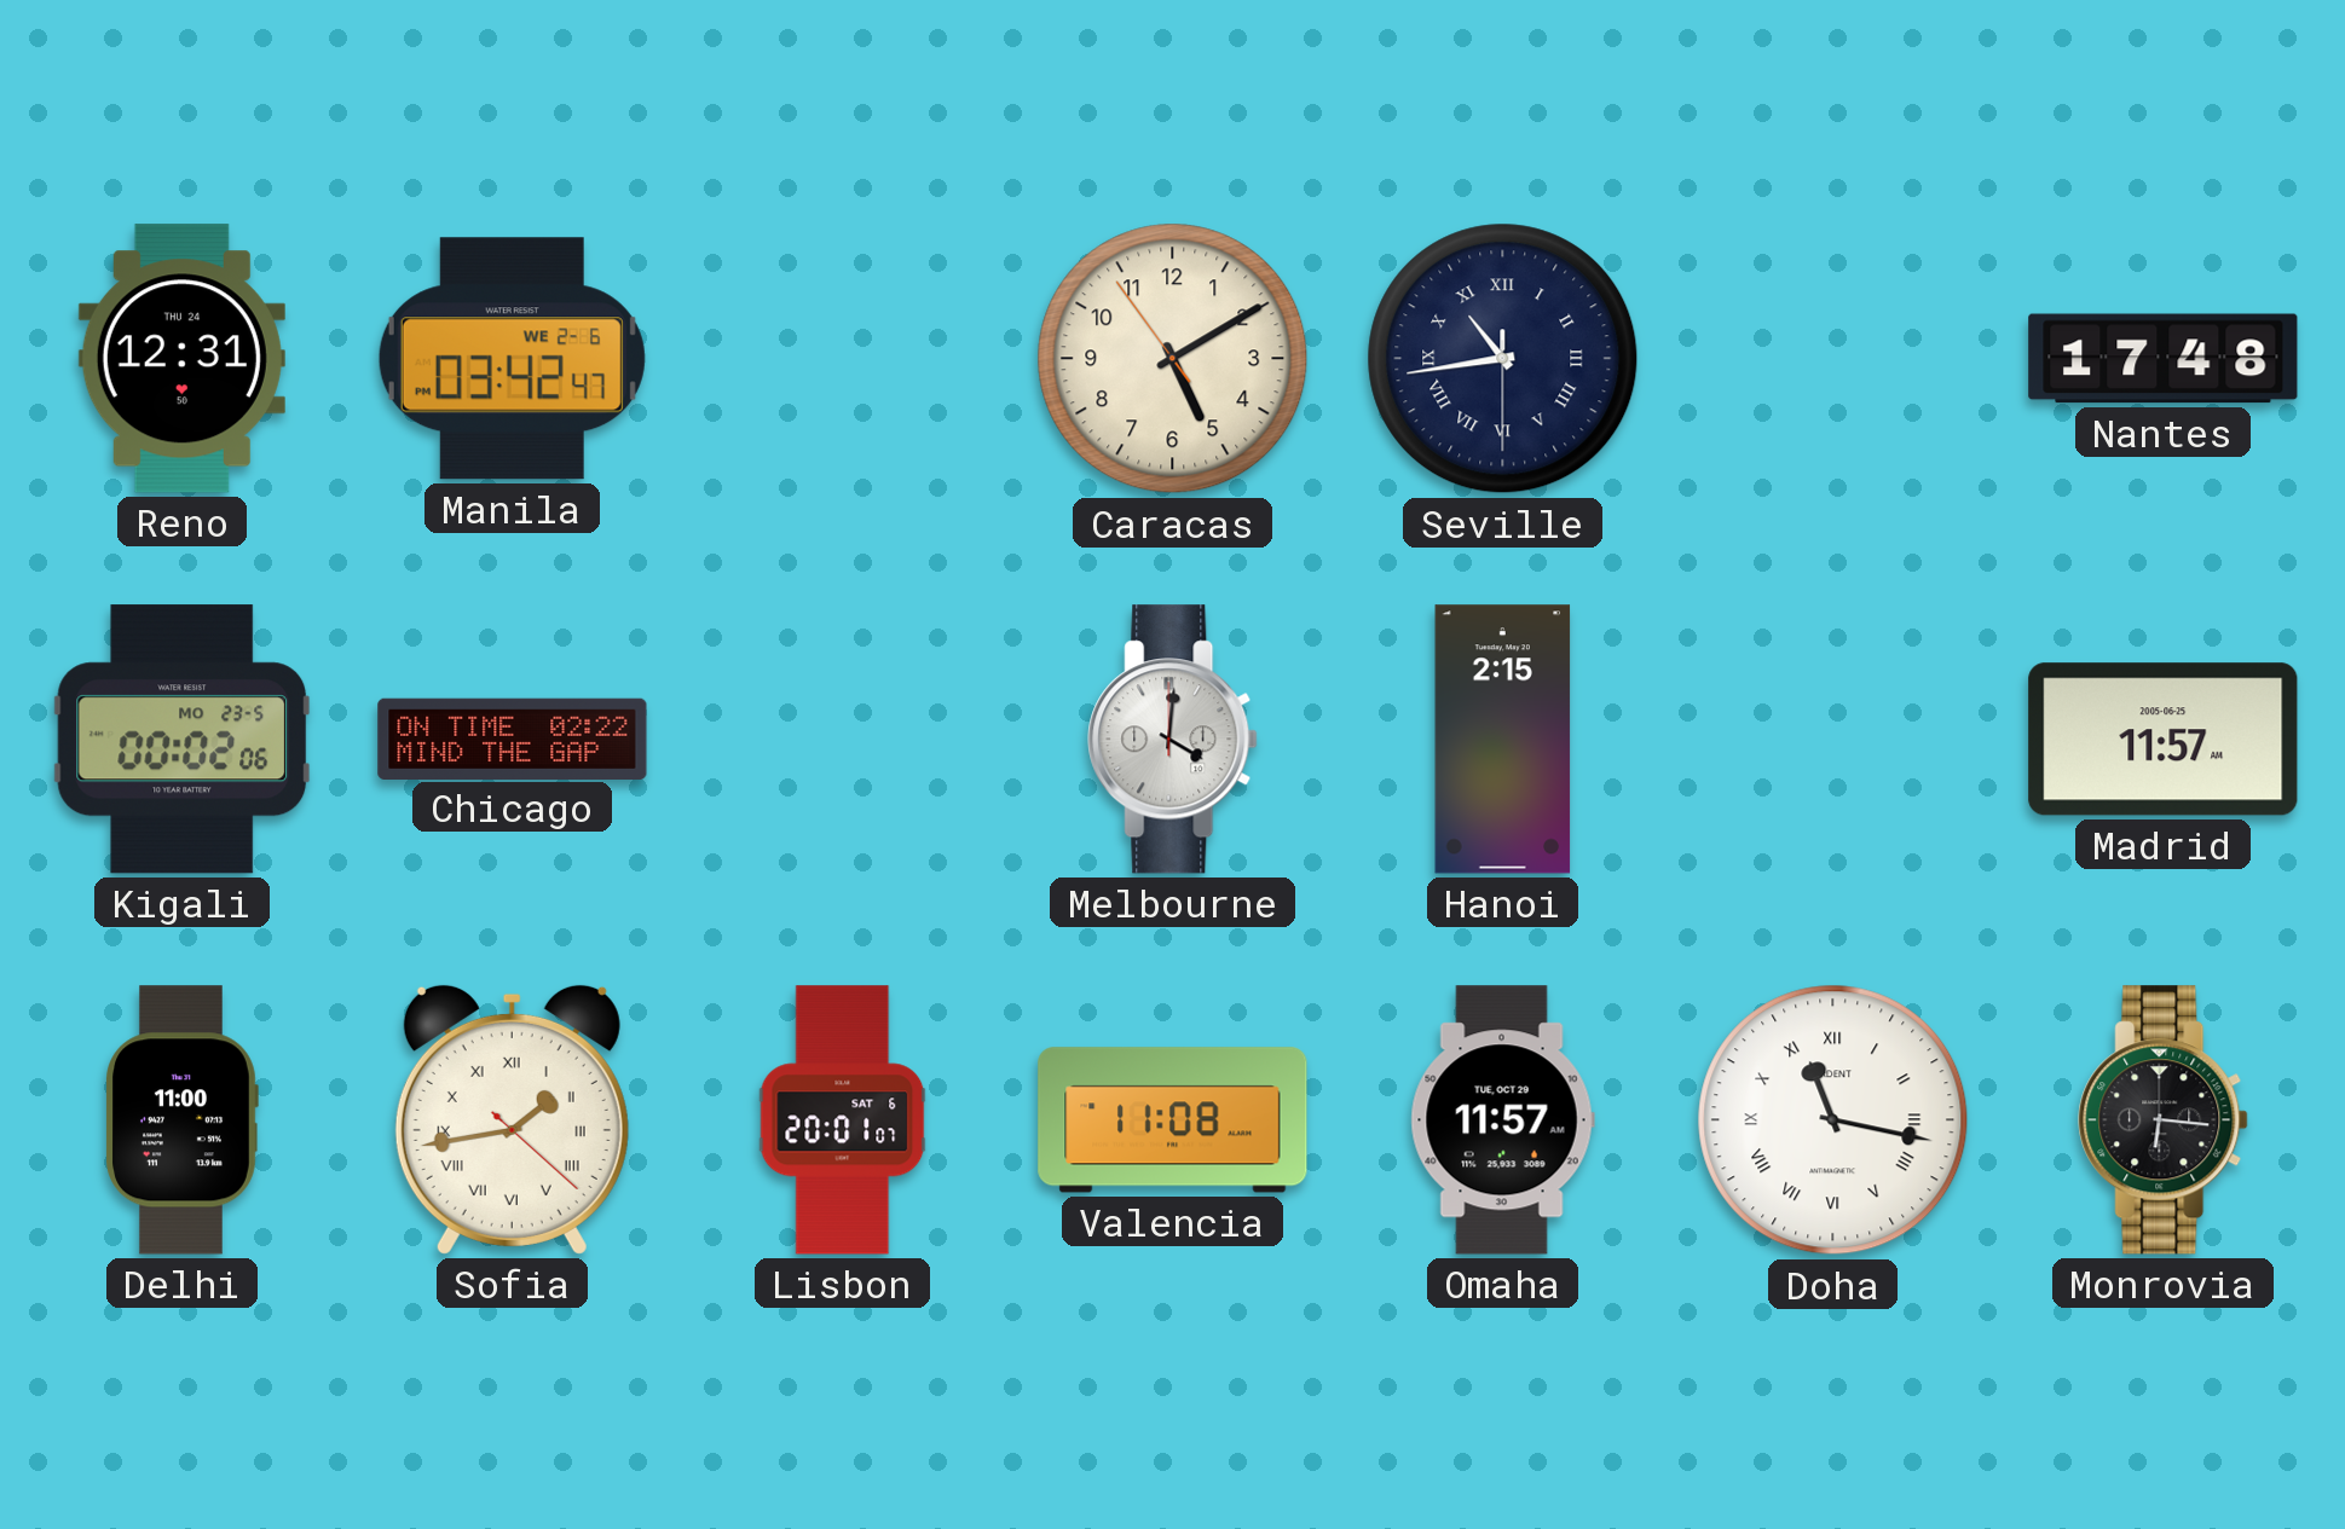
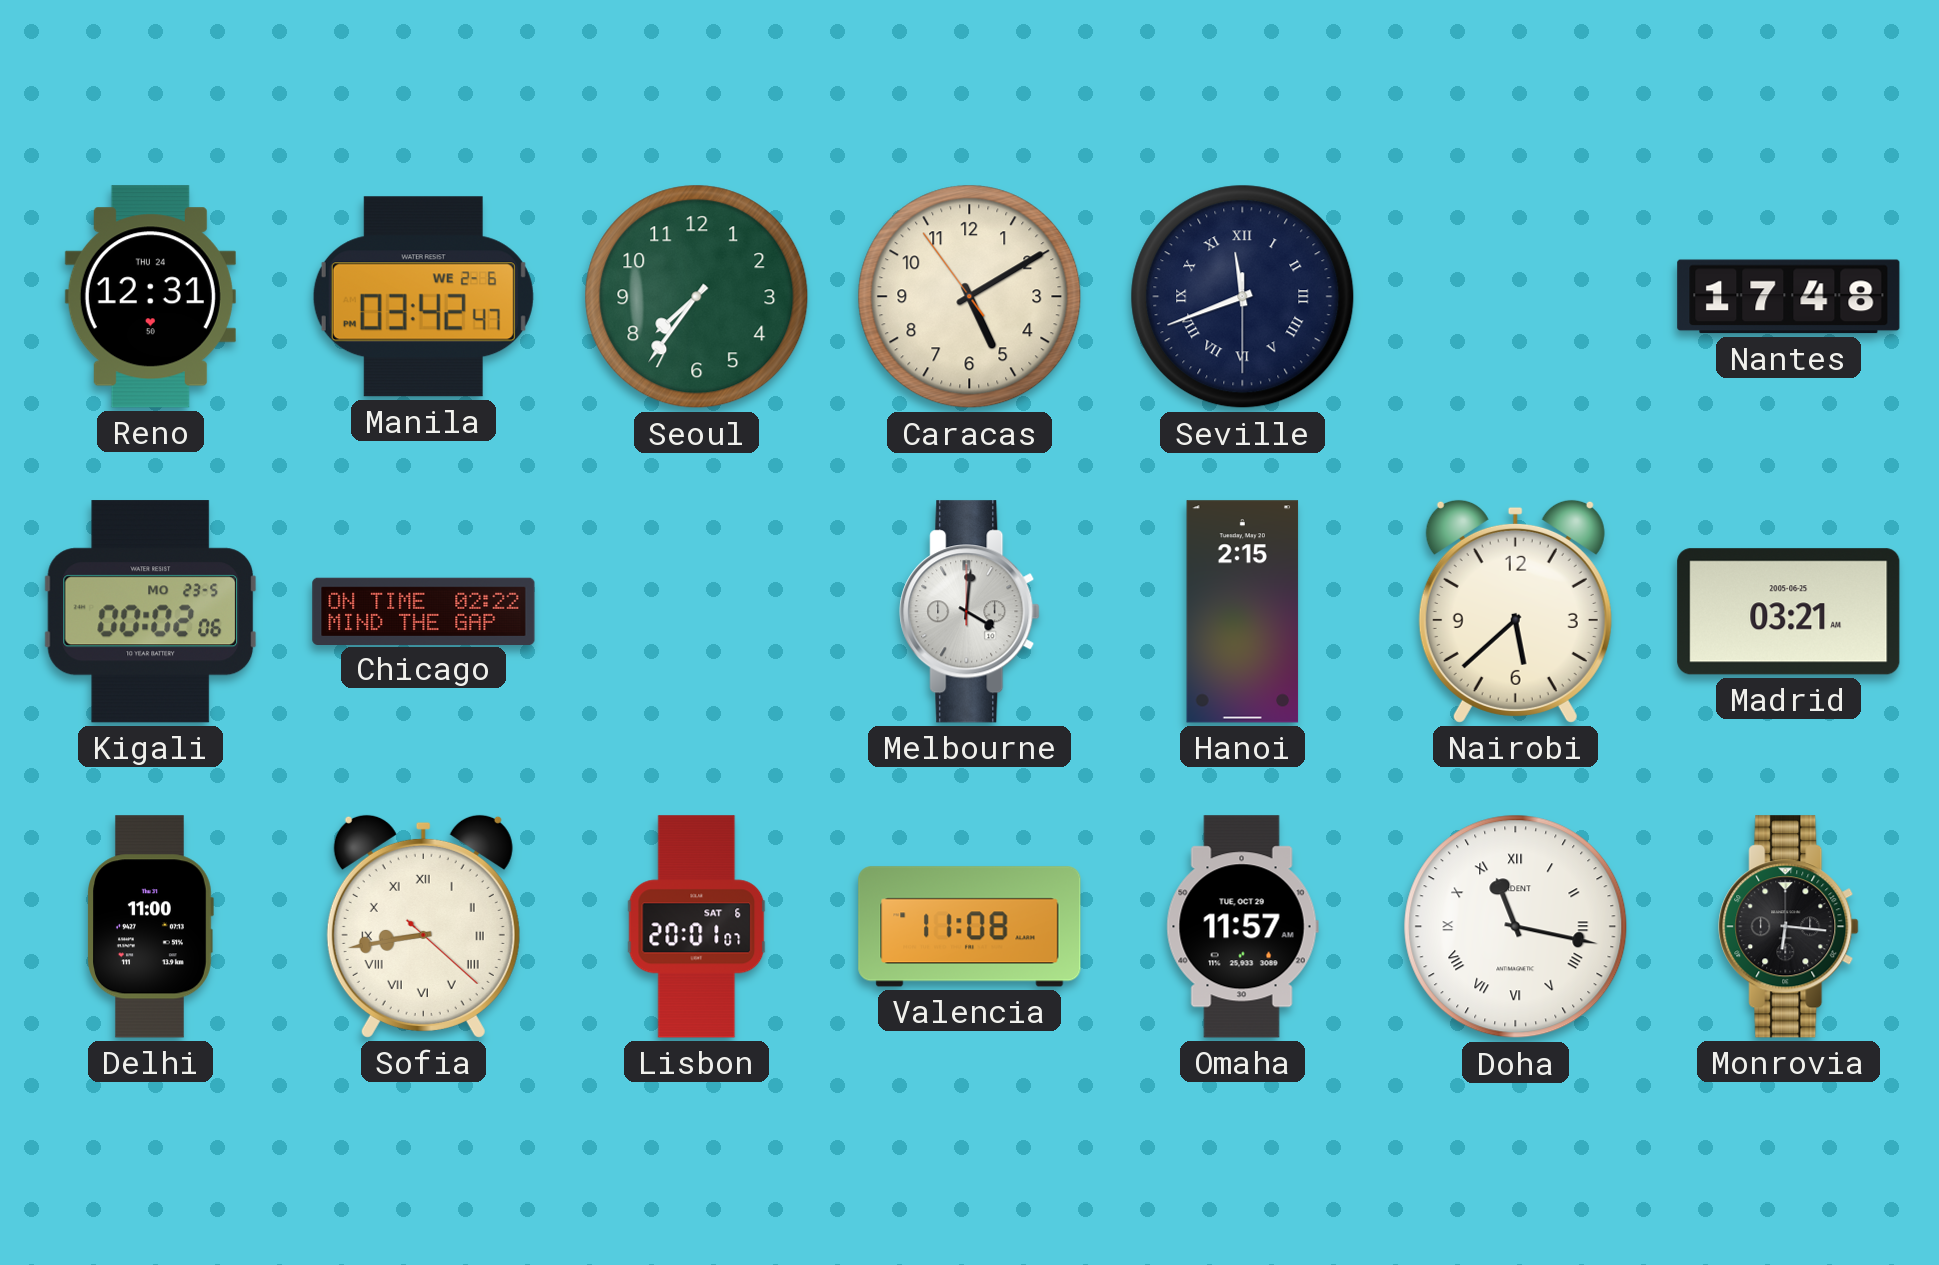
Seoul: none -> 7:36 (697, 297)
Seville: 10:43 -> 11:41 (1243, 297)
Nairobi: none -> 5:38 (1515, 611)
Madrid: 11:57 -> 03:21 (1789, 612)
Sofia: 1:43 -> 8:43 (423, 926)
